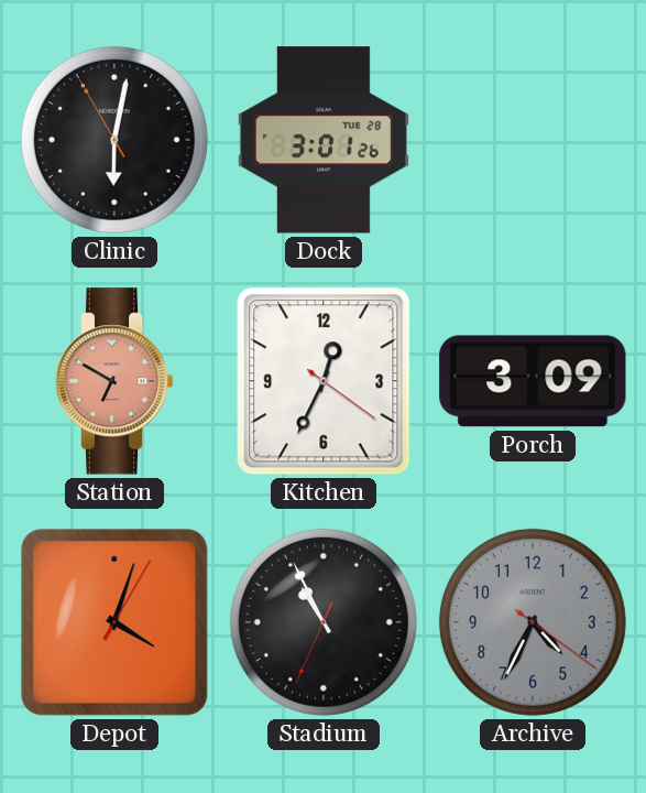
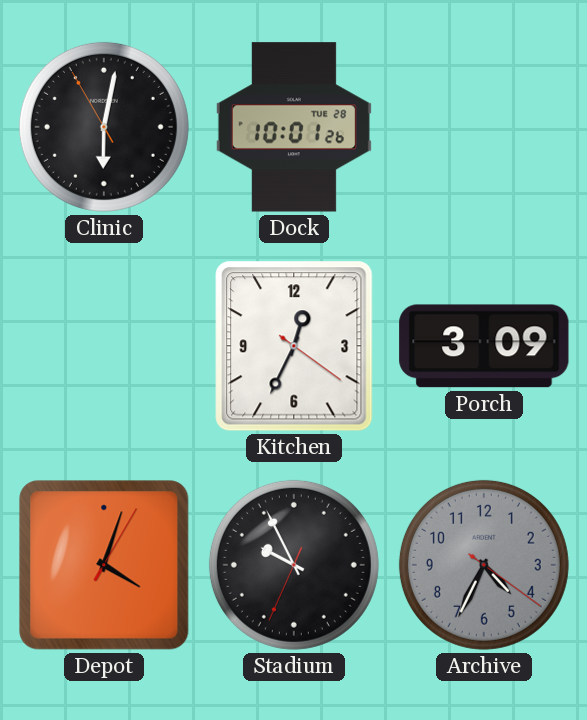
Dock: 3:01 -> 10:01 (294, 127)
Station: 6:50 -> none (114, 381)
Stadium: 10:55 -> 9:55 (294, 565)
